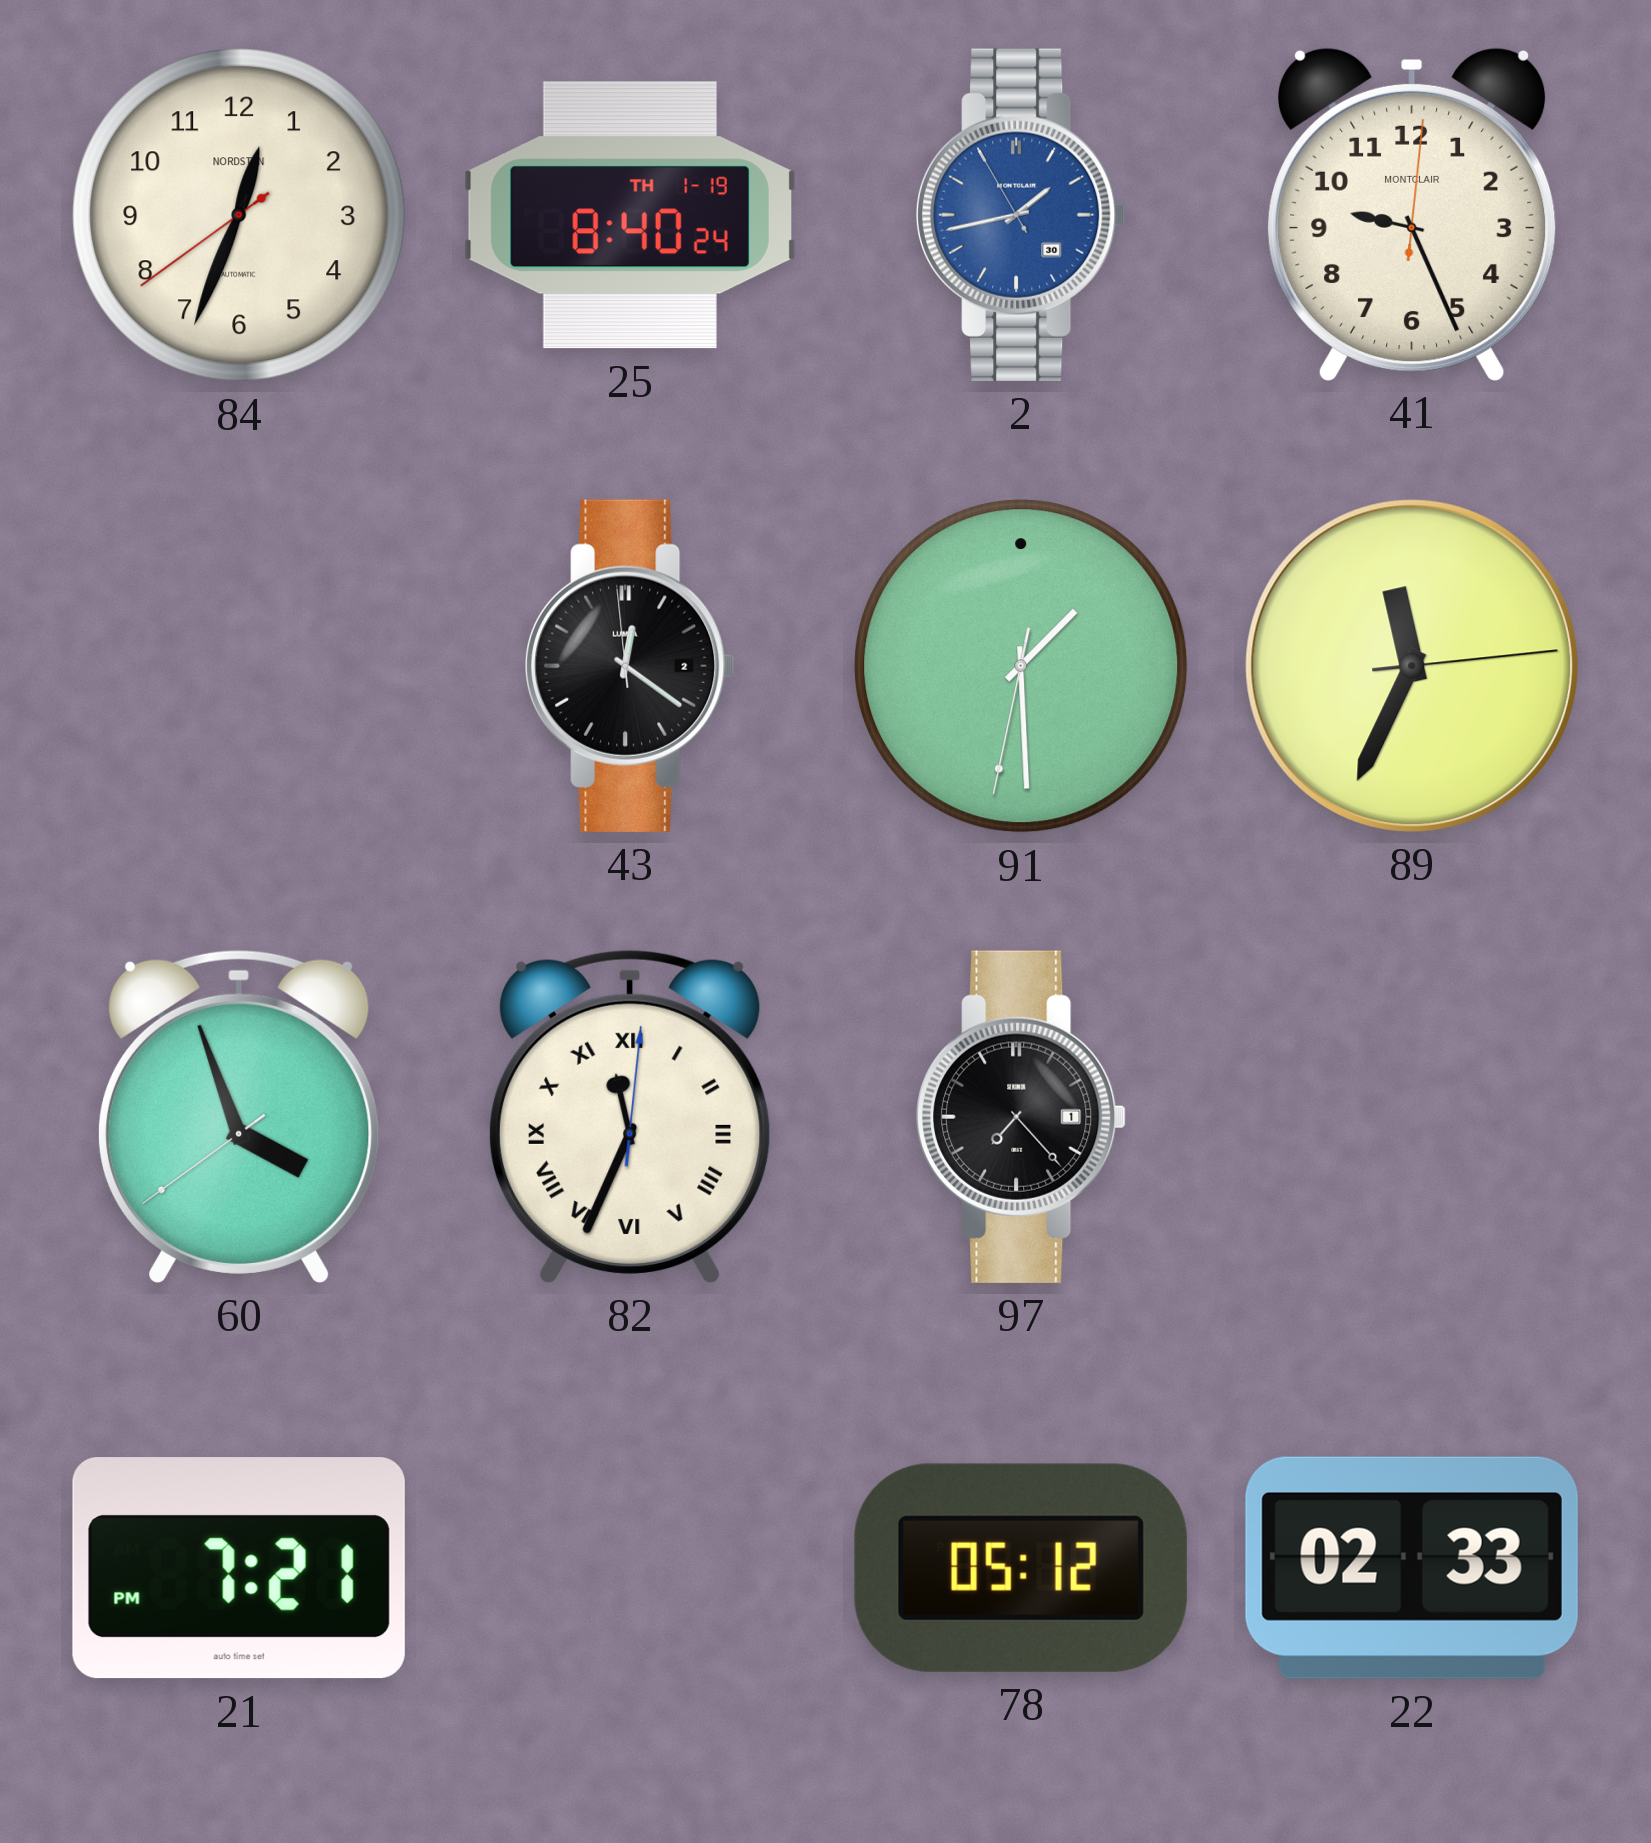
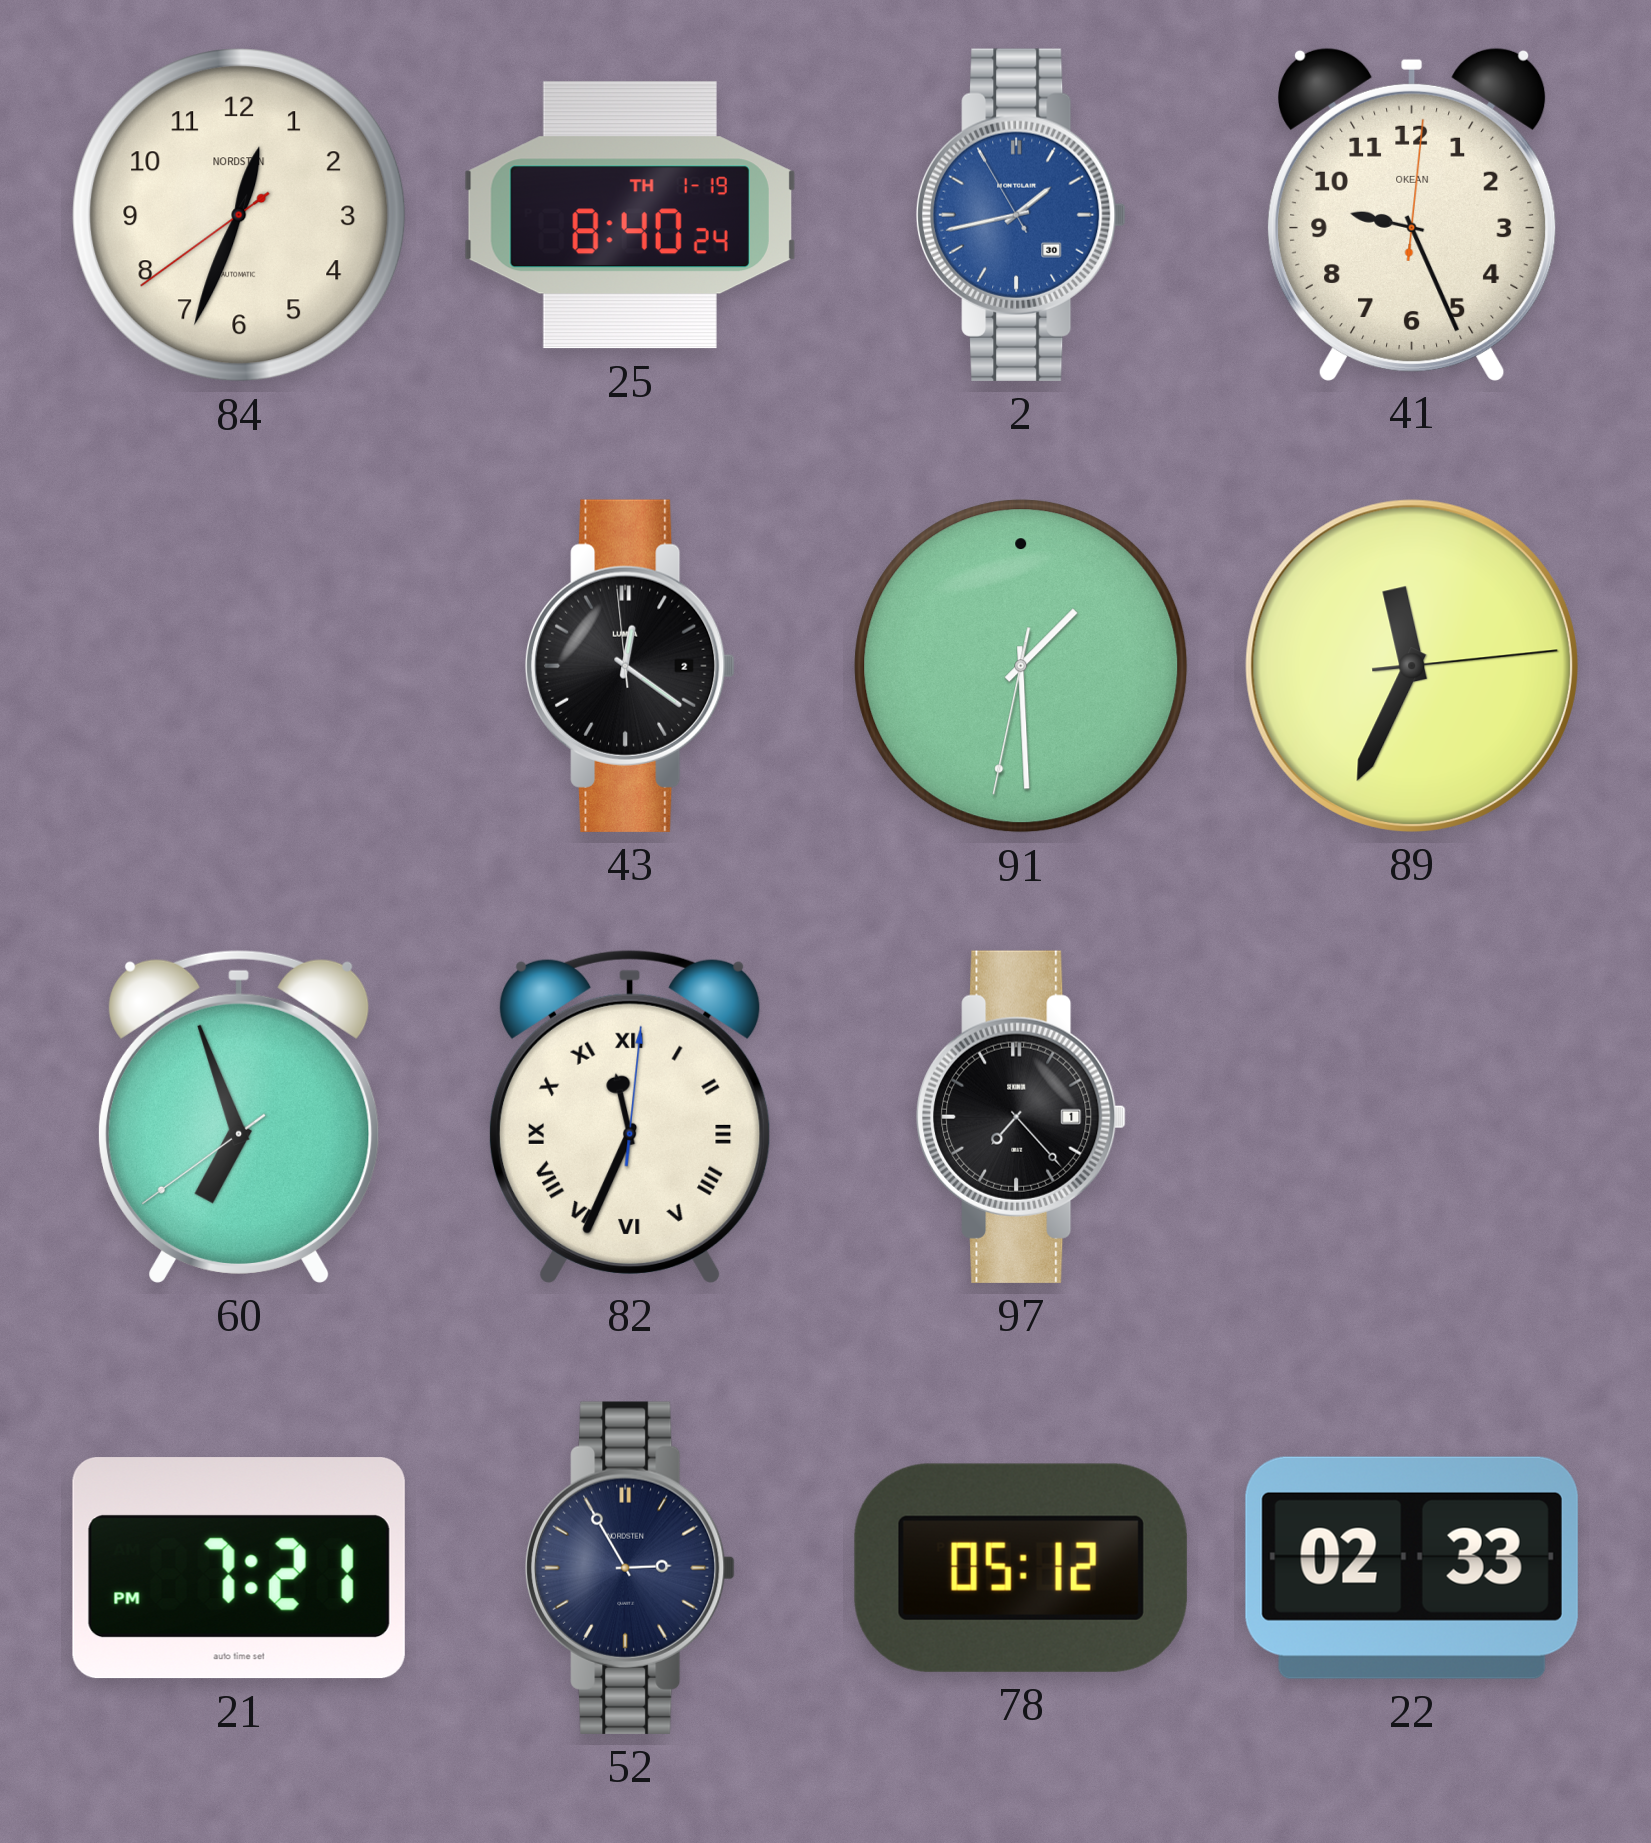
41 brand: MONTCLAIR -> OKEAN (1413, 214)
60: 3:56 -> 6:56 (239, 1116)
52: none -> 2:55 (630, 1568)
